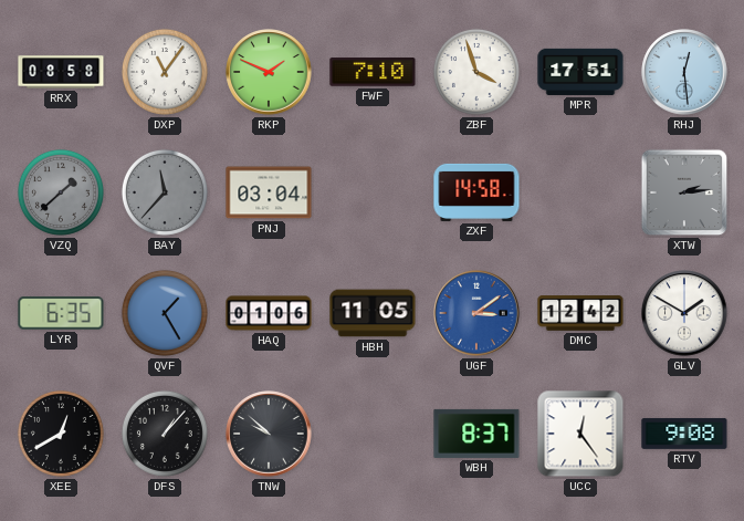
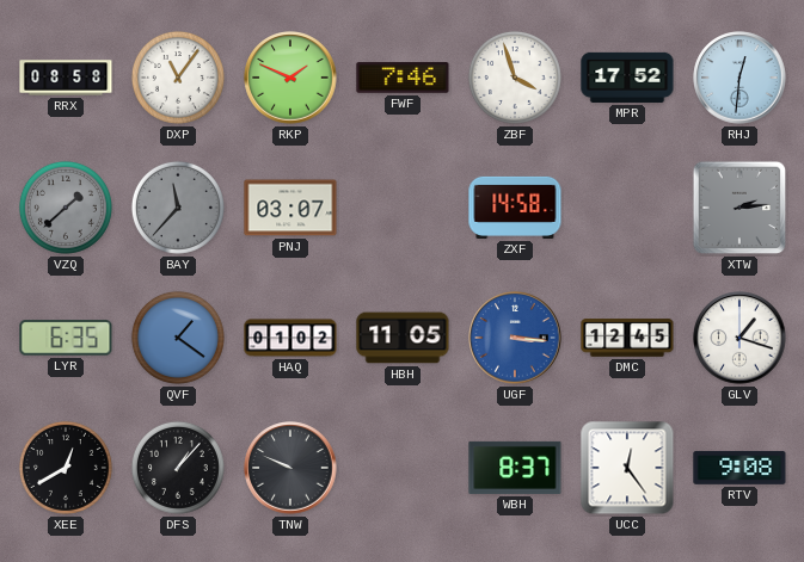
FWF: 7:10 -> 7:46 (403, 78)
MPR: 17:51 -> 17:52 (627, 78)
RHJ: 12:29 -> 12:31 (739, 78)
PNJ: 03:04 -> 03:07 (290, 208)
QVF: 1:25 -> 1:21 (178, 338)
HAQ: 01:06 -> 01:02 (290, 338)
UGF: 3:09 -> 3:16 (515, 338)
DMC: 12:42 -> 12:45 (627, 338)
GLV: 1:50 -> 1:18 (739, 338)
TNW: 9:52 -> 9:49 (290, 468)
